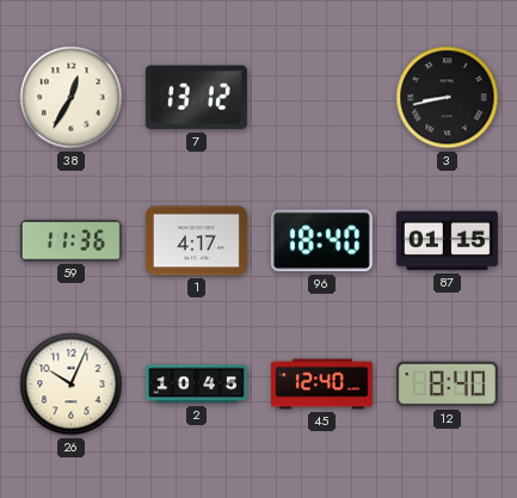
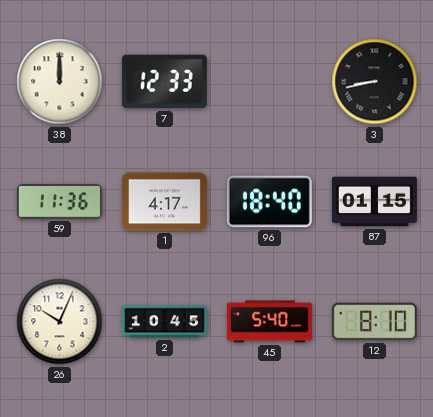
38: 12:35 -> 12:00 (60, 82)
7: 13:12 -> 12:33 (164, 82)
45: 12:40 -> 5:40 (269, 322)
12: 8:40 -> 8:10 (374, 322)
